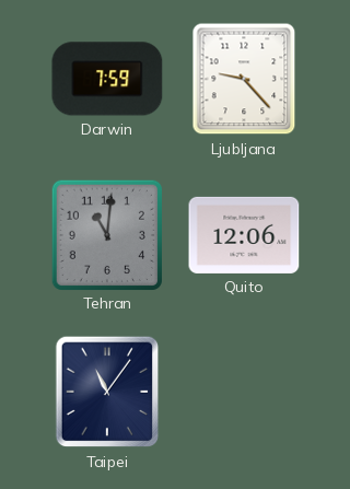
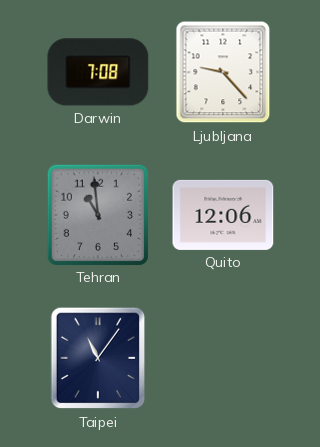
Darwin: 7:59 -> 7:08 (98, 72)
Tehran: 11:01 -> 10:59 (97, 214)
